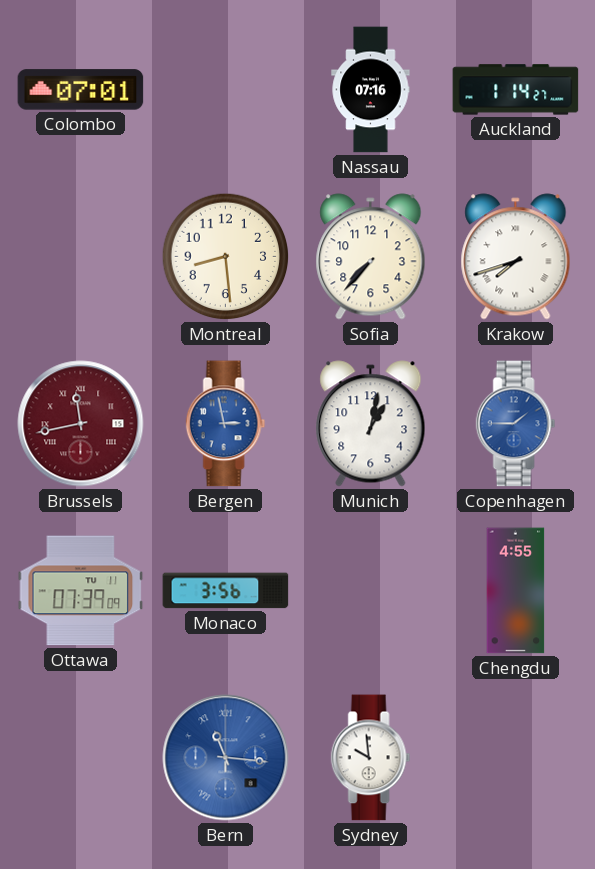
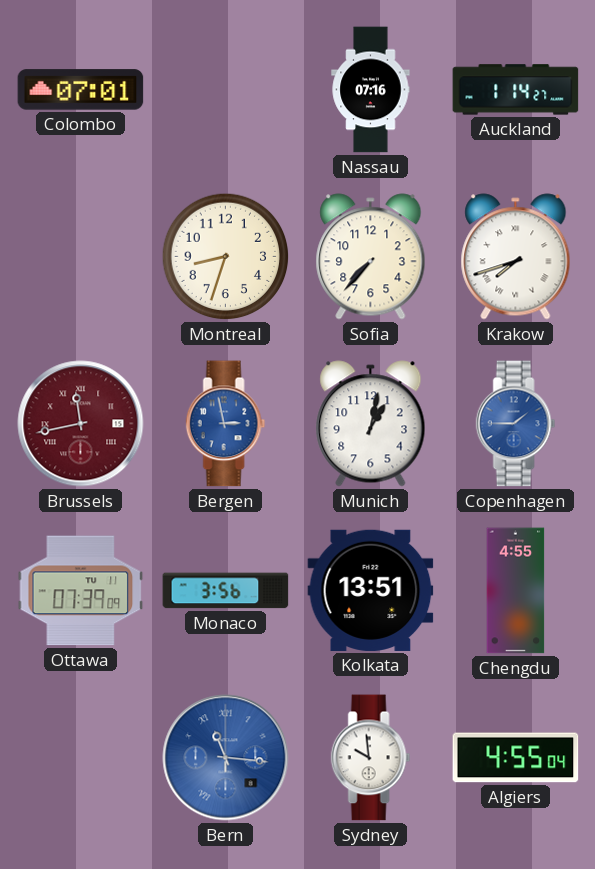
Montreal: 8:29 -> 8:33 (226, 257)
Kolkata: none -> 13:51 (371, 590)
Algiers: none -> 4:55 (516, 758)
